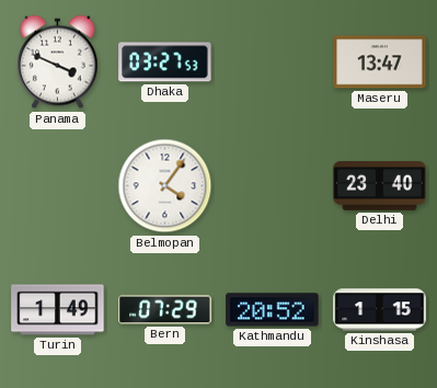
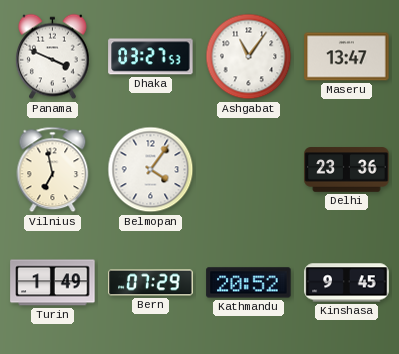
Ashgabat: none -> 11:06 (249, 57)
Vilnius: none -> 6:58 (53, 170)
Delhi: 23:40 -> 23:36 (347, 170)
Kinshasa: 1:15 -> 9:45 (347, 283)
